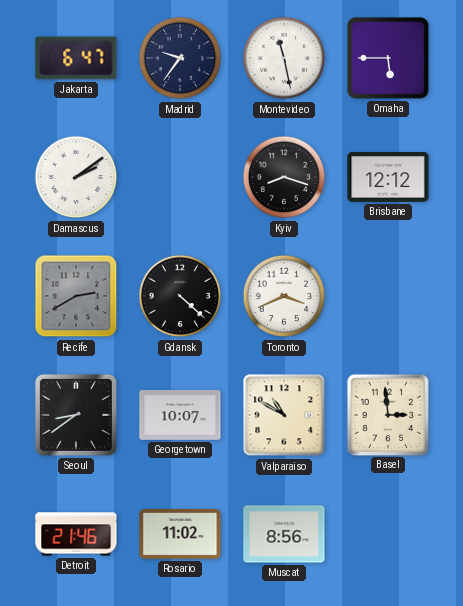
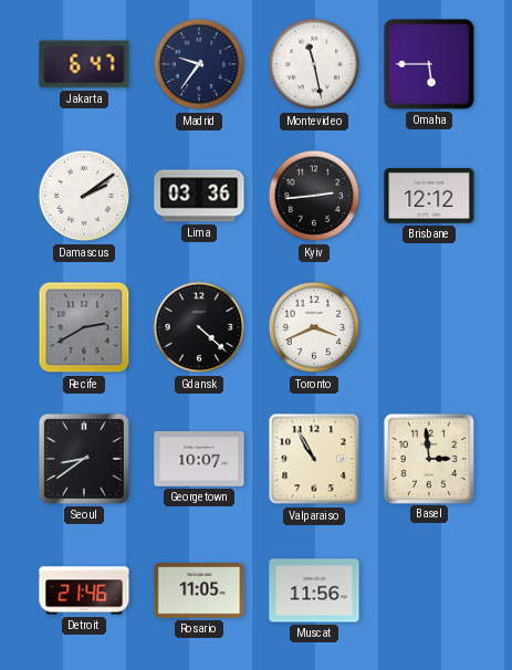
Lima: none -> 03:36 (199, 196)
Kyiv: 8:18 -> 2:44 (314, 196)
Valparaiso: 10:50 -> 10:55 (314, 459)
Rosario: 11:02 -> 11:05 (199, 592)
Muscat: 8:56 -> 11:56 (314, 590)
